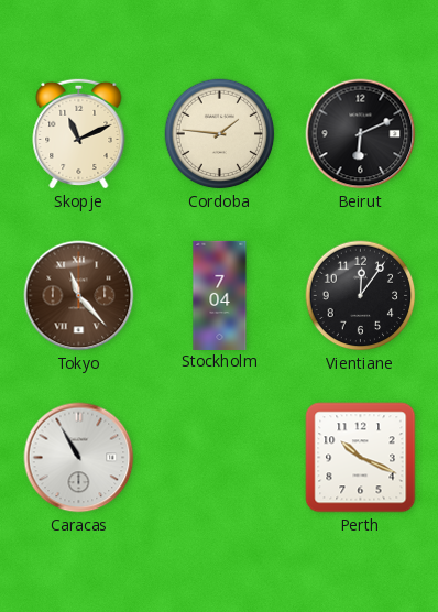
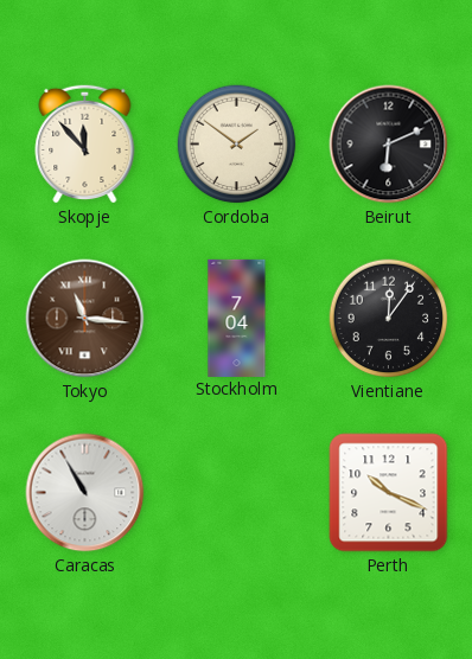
Skopje: 11:11 -> 11:53 (85, 143)
Cordoba: 1:46 -> 1:51 (237, 145)
Tokyo: 11:23 -> 11:16 (85, 319)
